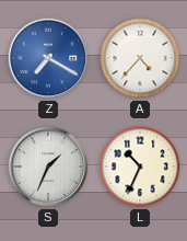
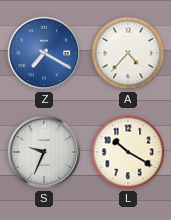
S: 1:34 -> 9:34 (44, 152)
L: 10:34 -> 10:20 (128, 152)
